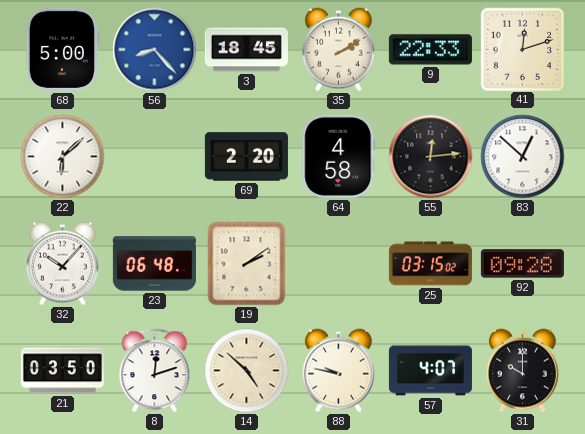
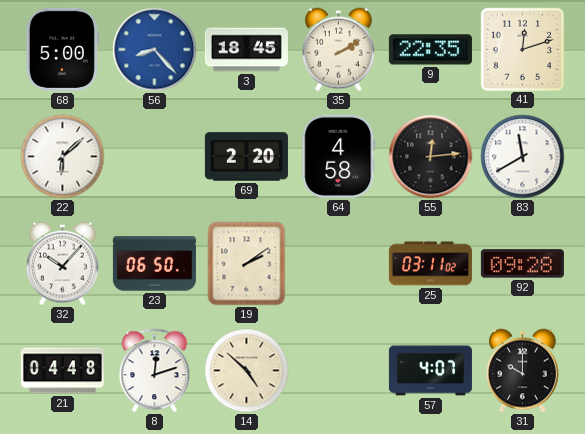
9: 22:33 -> 22:35 (430, 50)
83: 12:52 -> 11:40 (523, 157)
23: 06:48 -> 06:50 (154, 264)
25: 03:15 -> 03:11 (430, 264)
21: 03:50 -> 04:48 (62, 371)
88: 9:47 -> none (338, 371)
